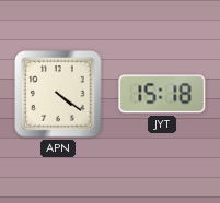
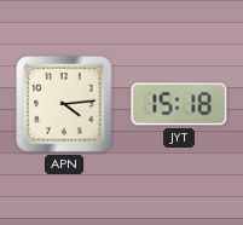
APN: 4:21 -> 4:14 (64, 104)
